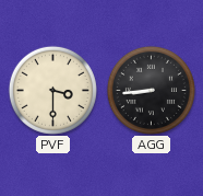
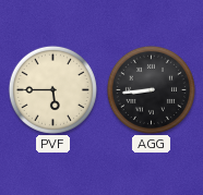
PVF: 3:30 -> 5:45 (52, 89)
